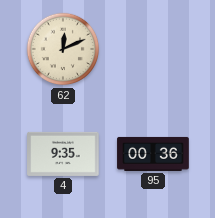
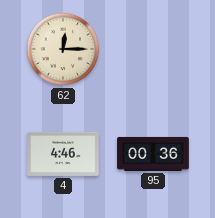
62: 12:11 -> 12:15 (63, 49)
4: 9:35 -> 4:46 (63, 154)
